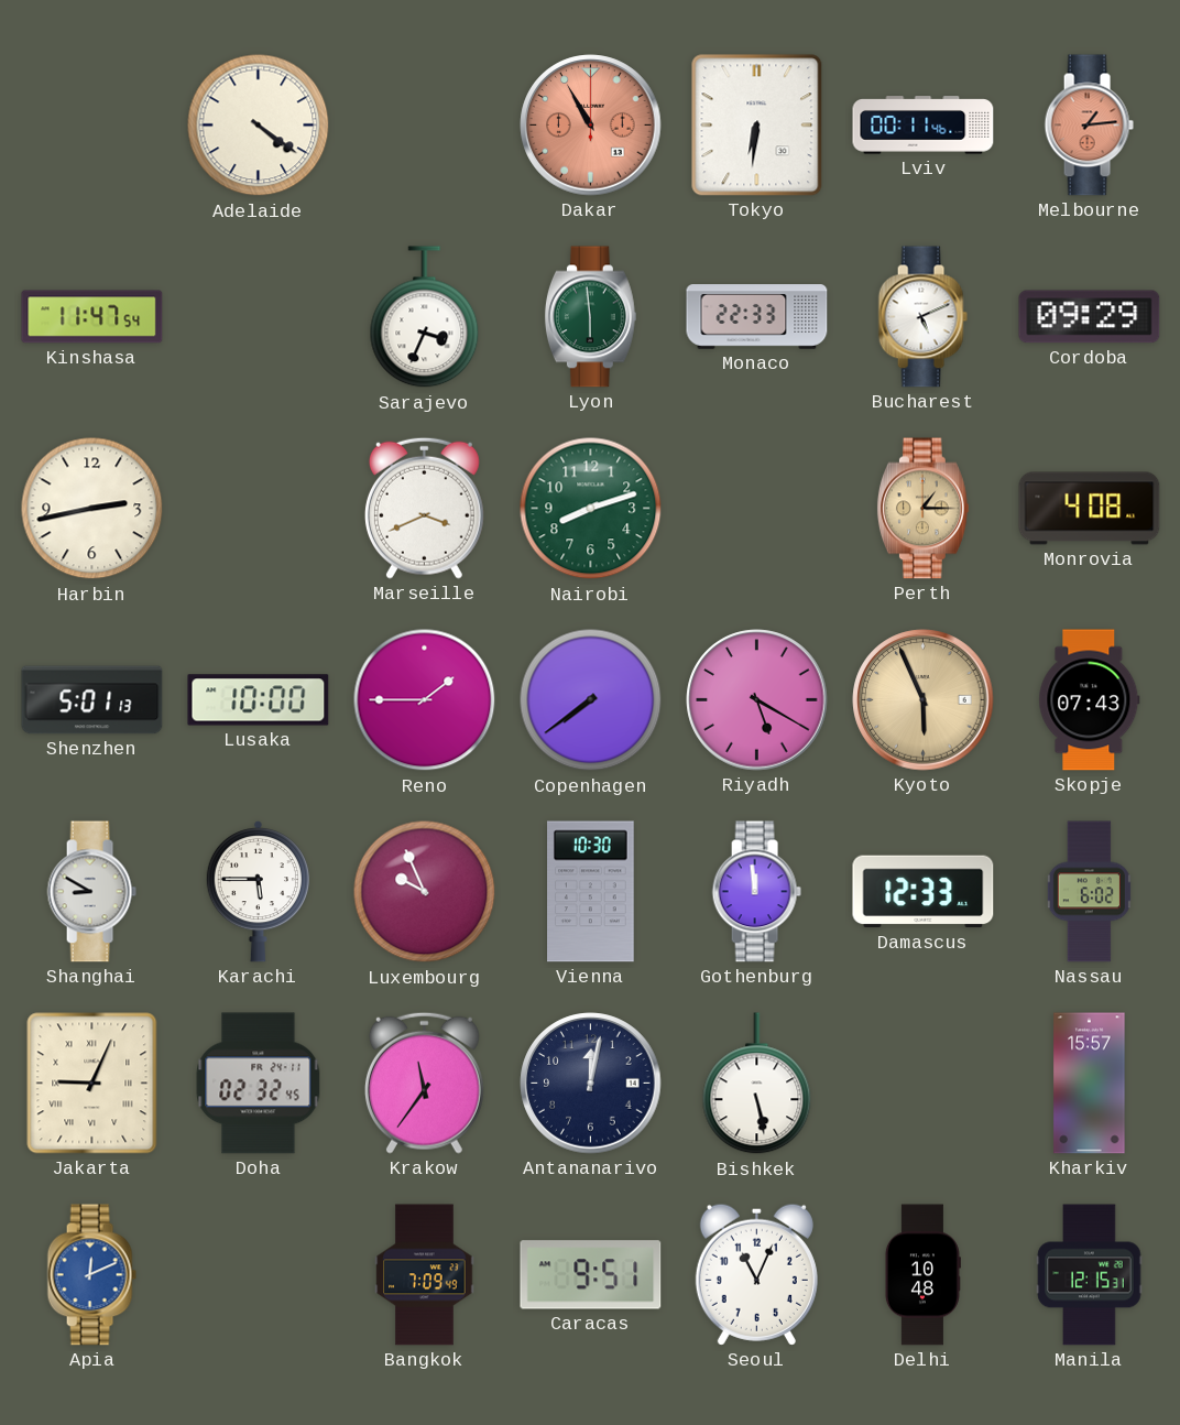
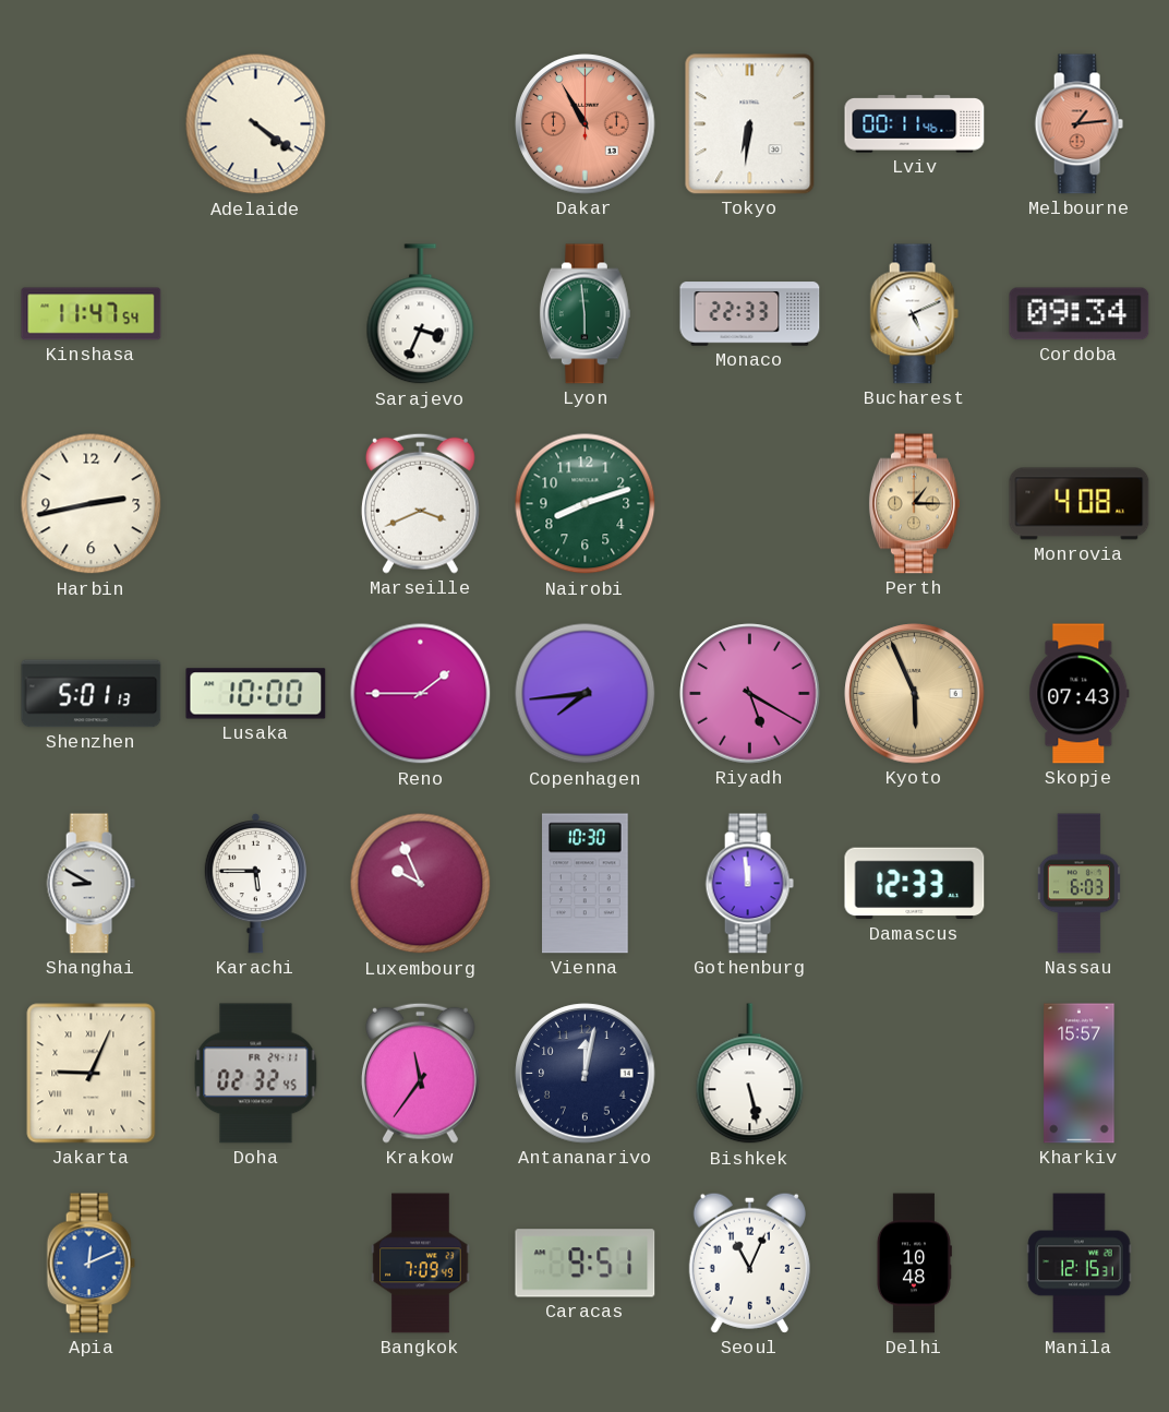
Cordoba: 09:29 -> 09:34 (1080, 314)
Copenhagen: 7:39 -> 7:44 (586, 694)
Nassau: 6:02 -> 6:03 (1078, 884)
